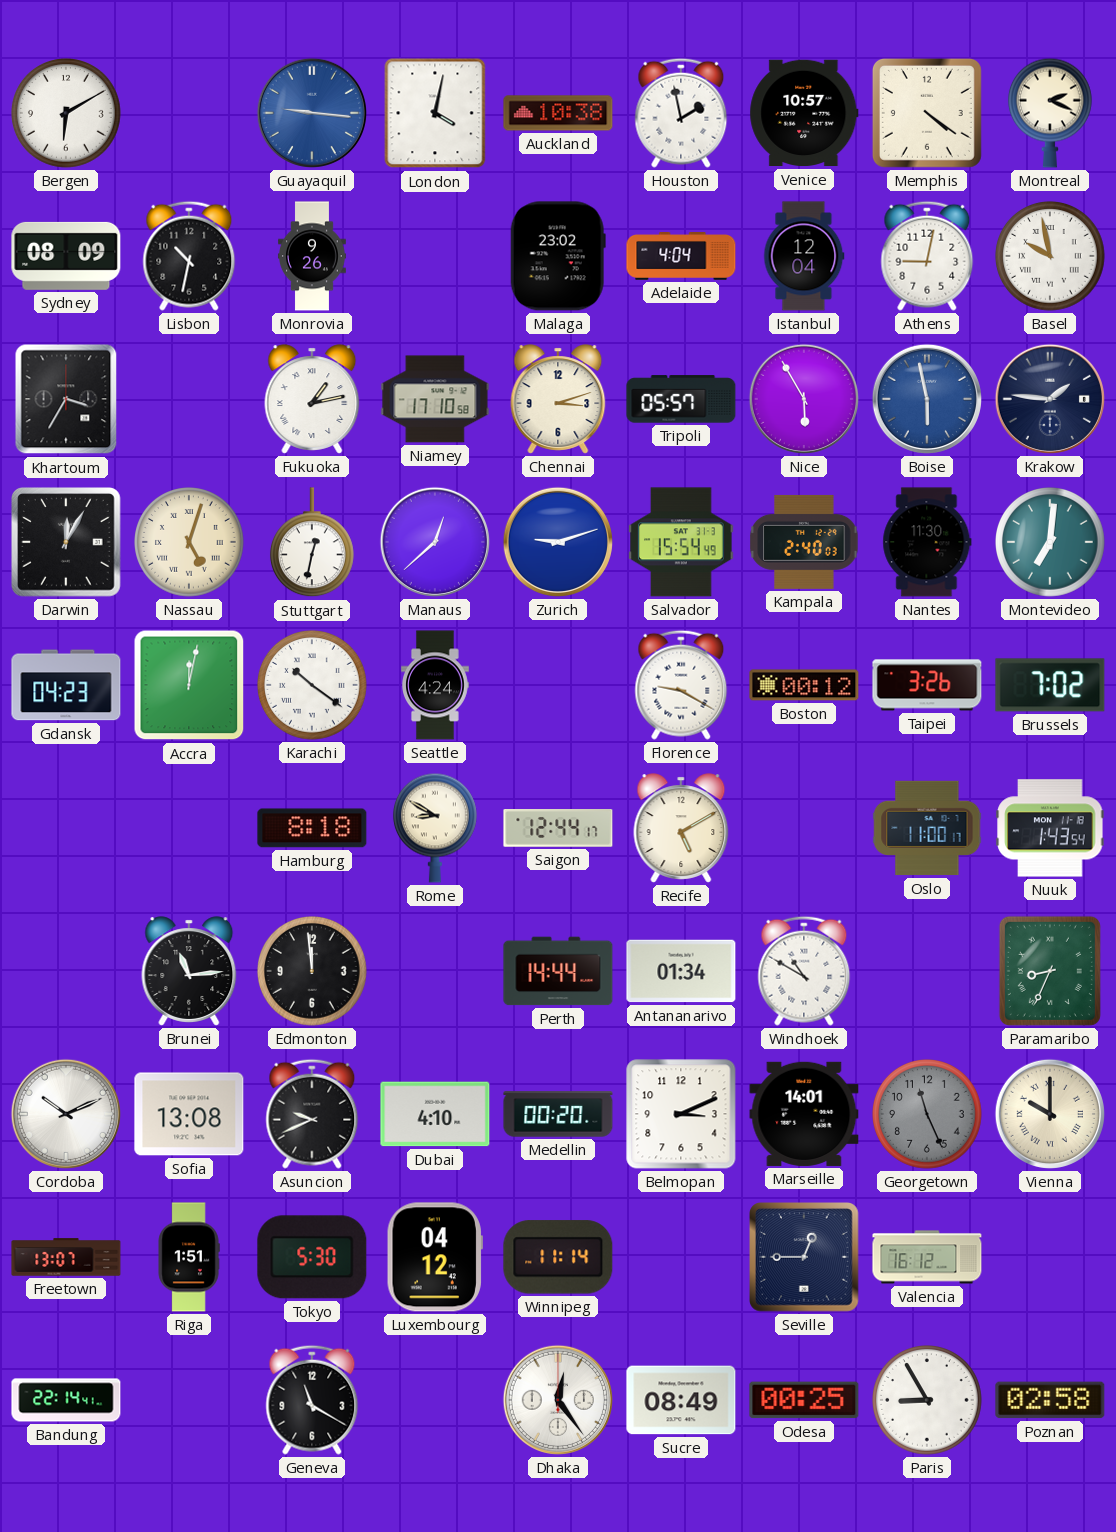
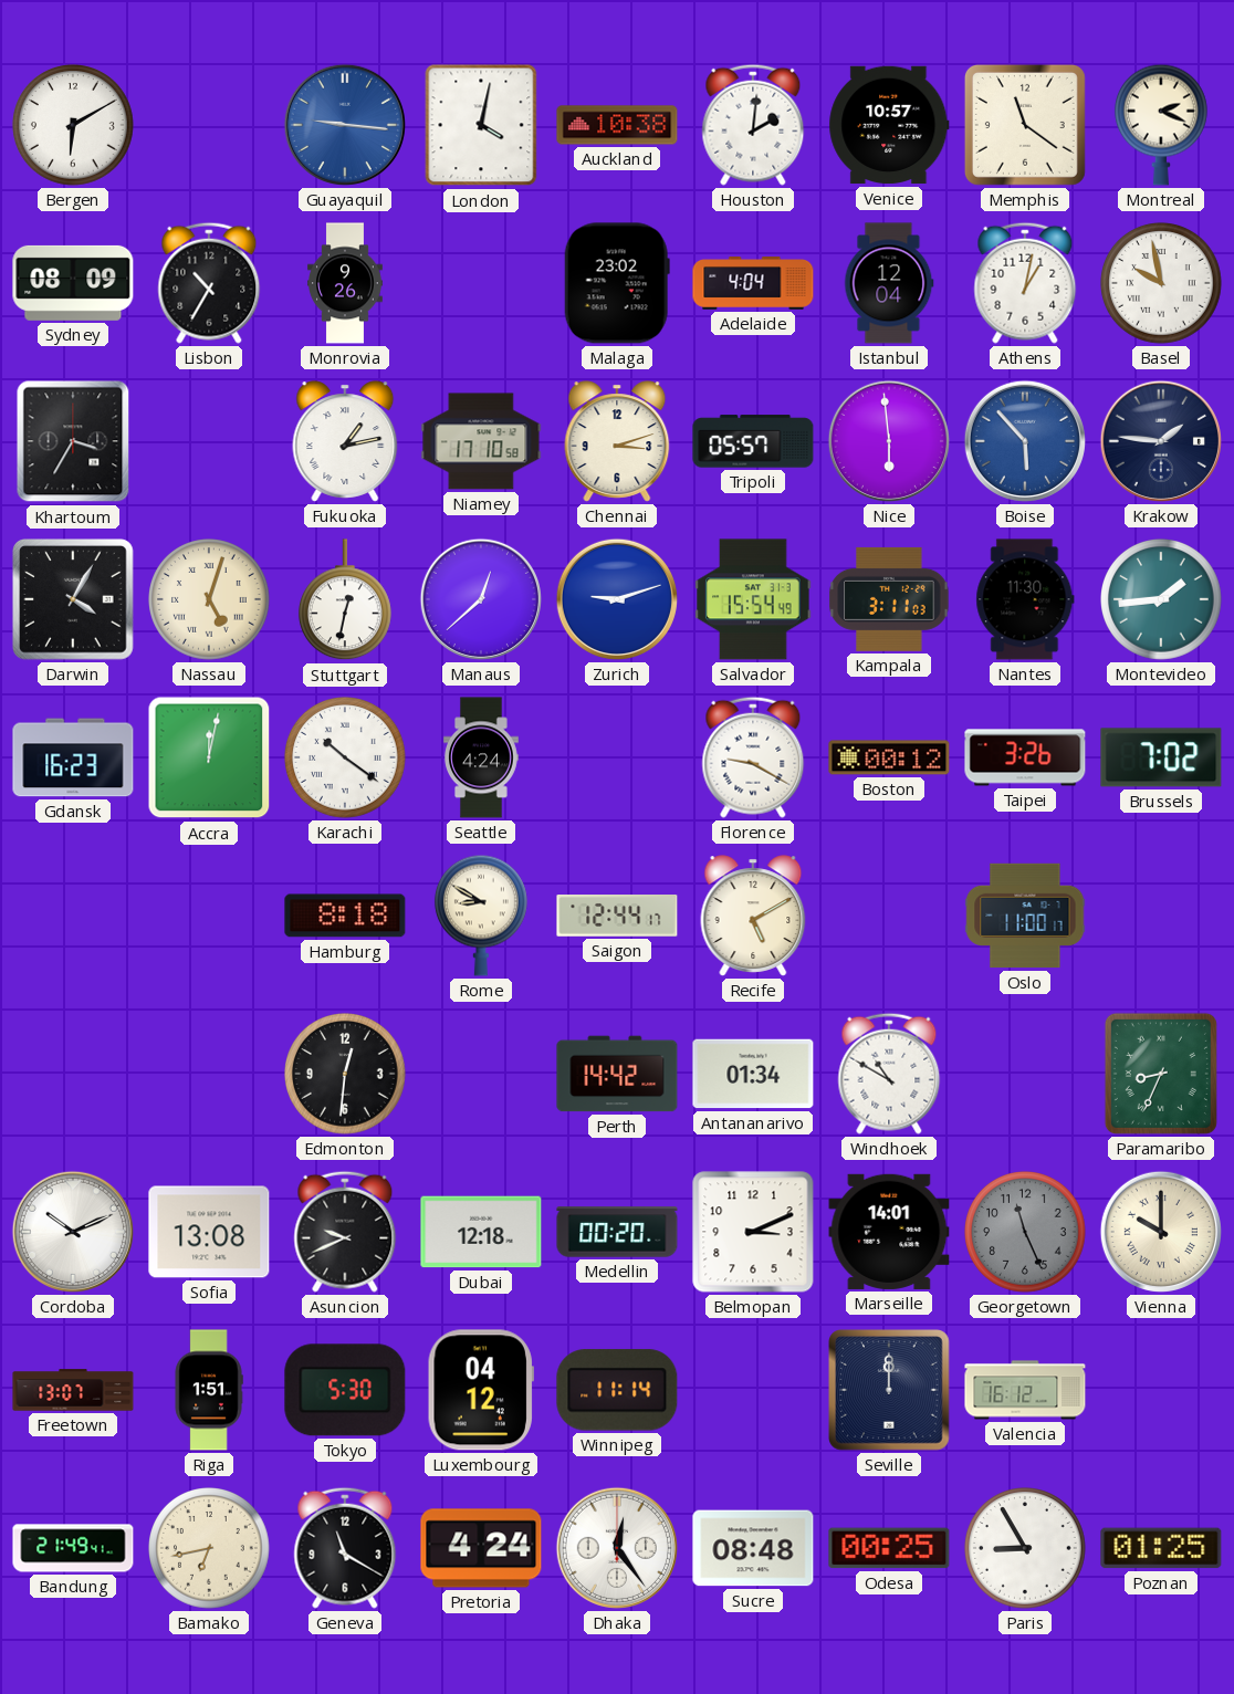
Houston: 1:58 -> 2:01 (753, 125)
Memphis: 4:21 -> 11:21 (1025, 125)
Lisbon: 10:32 -> 10:35 (209, 283)
Athens: 9:02 -> 1:02 (1025, 283)
Nice: 5:55 -> 5:59 (889, 441)
Boise: 5:58 -> 5:53 (1025, 441)
Darwin: 12:05 -> 4:05 (74, 600)
Kampala: 2:40 -> 3:11 (889, 599)
Montevideo: 7:01 -> 1:44 (1162, 600)
Gdansk: 04:23 -> 16:23 (73, 757)
Nuuk: 1:43 -> none (1050, 828)
Brunei: 11:14 -> none (189, 971)
Edmonton: 11:59 -> 12:31 (346, 1075)
Perth: 14:44 -> 14:42 (617, 1074)
Dubai: 4:10 -> 12:18 (481, 1232)
Seville: 12:45 -> 12:00 (890, 1391)
Bandung: 22:14 -> 21:49 (73, 1548)
Bamako: none -> 6:43 (210, 1549)
Pretoria: none -> 4:24 (481, 1548)
Sucre: 08:49 -> 08:48 (753, 1548)
Poznan: 02:58 -> 01:25 (1161, 1548)
